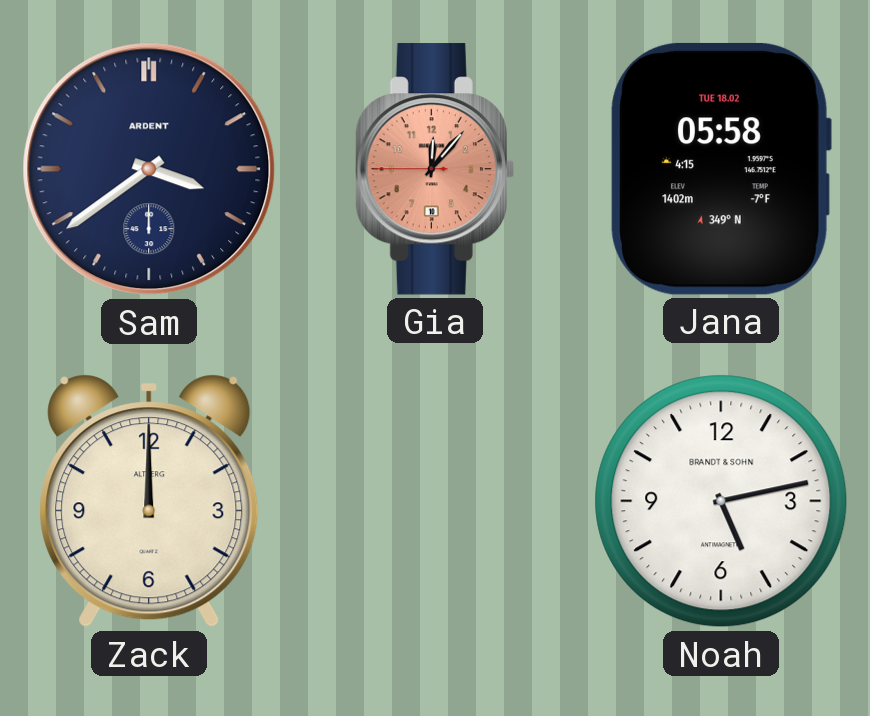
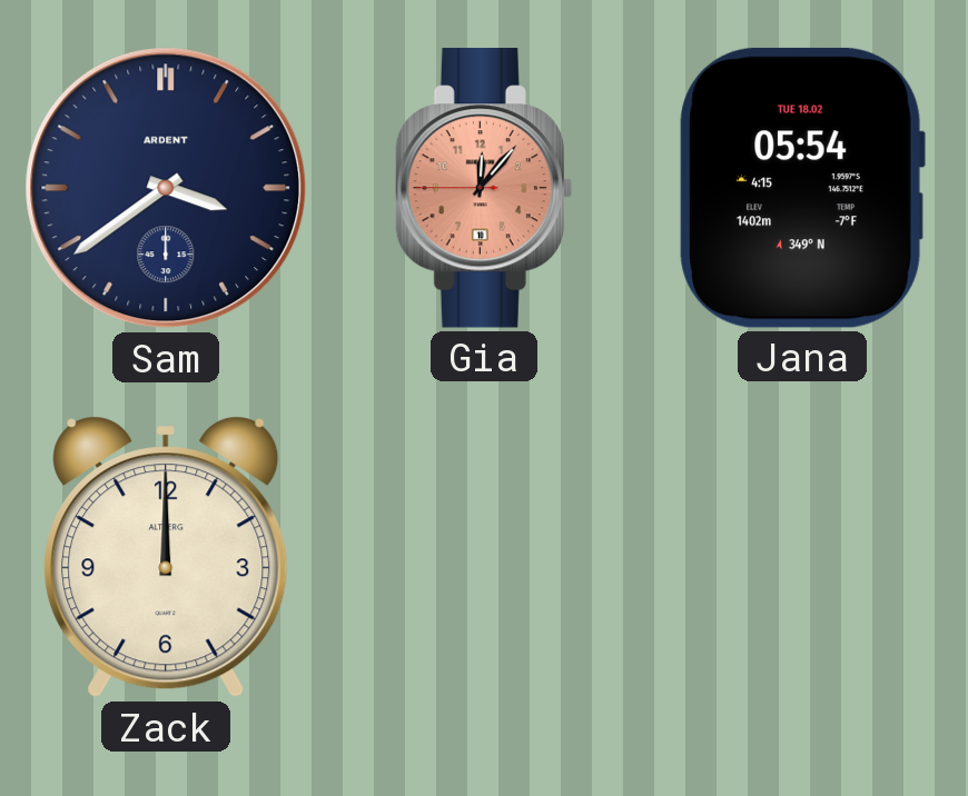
Jana: 05:58 -> 05:54 (802, 188)
Noah: 5:13 -> none (721, 501)
